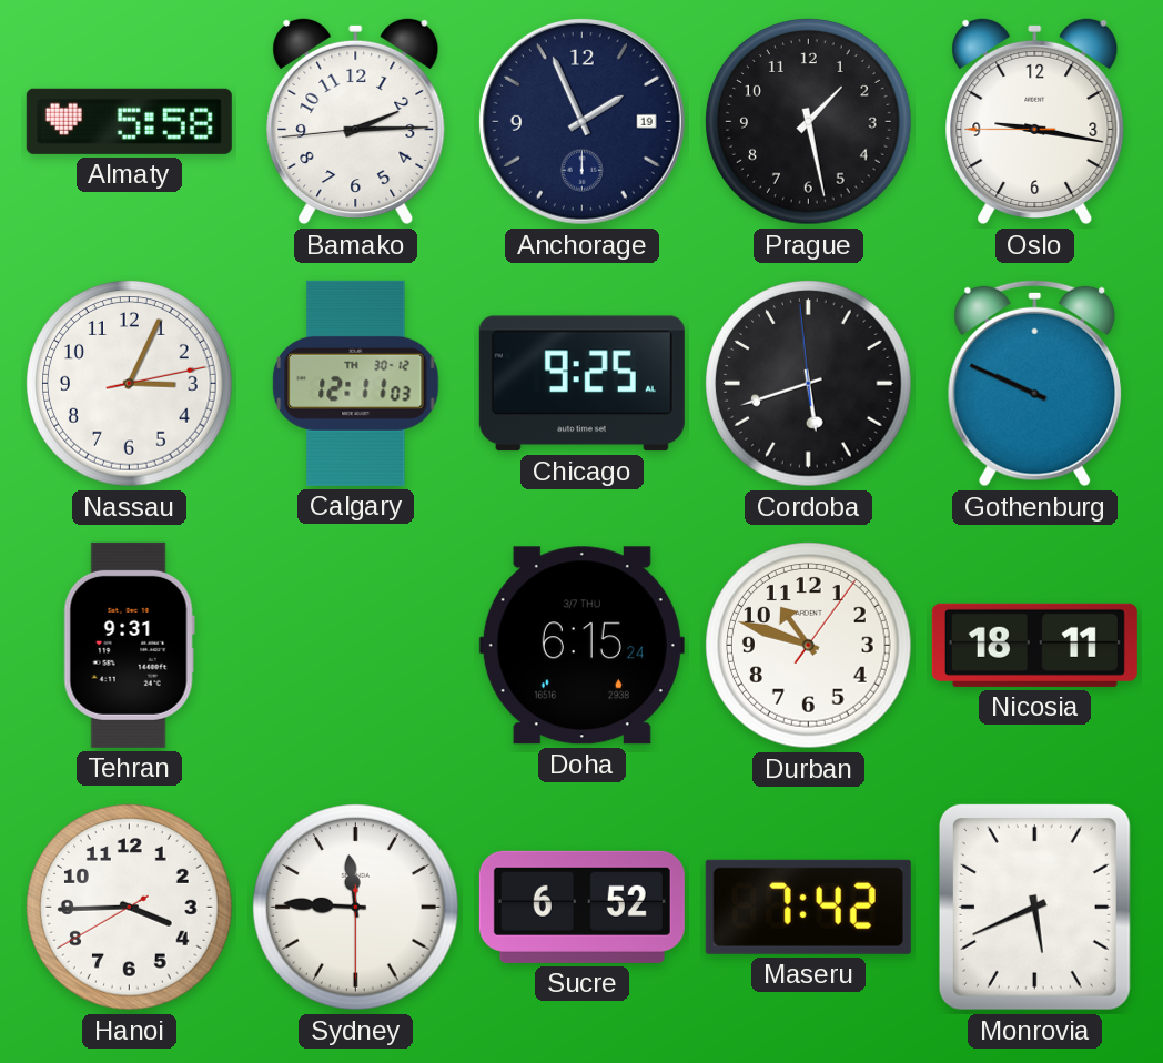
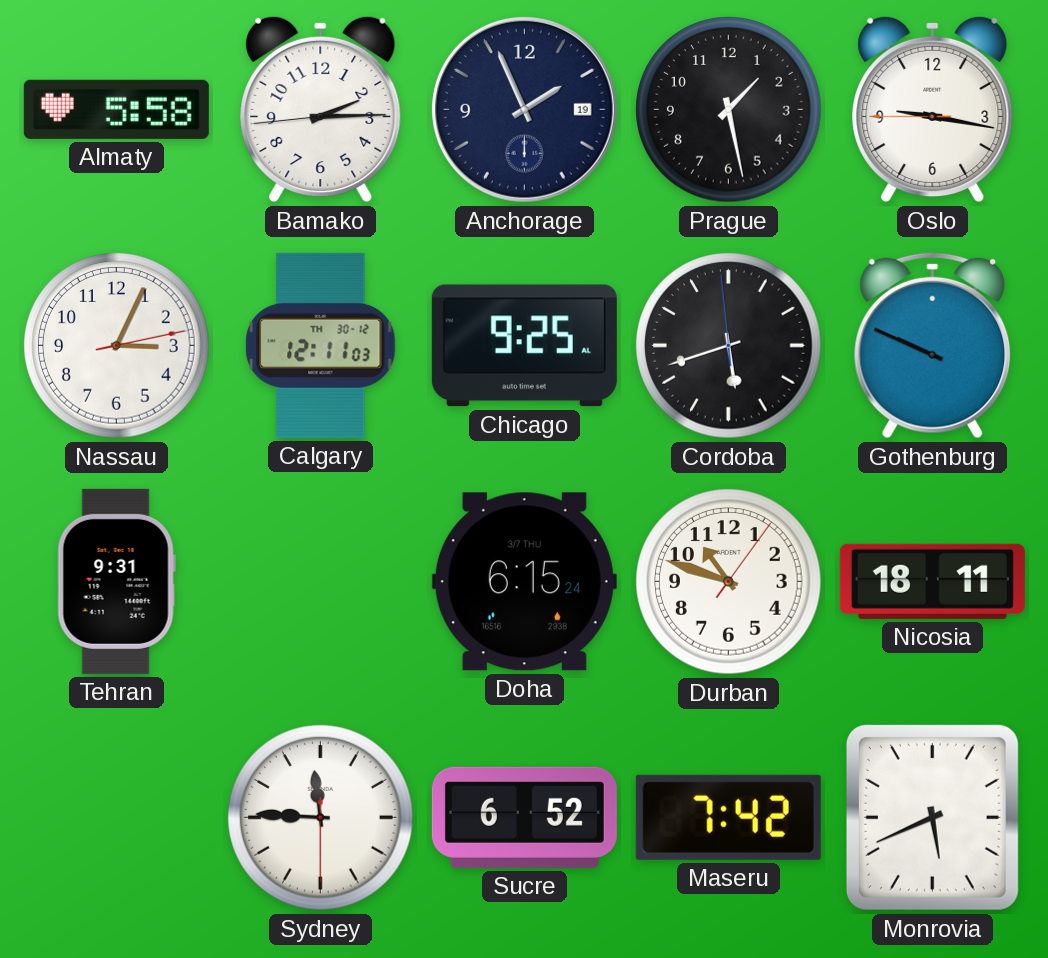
Hanoi: 3:44 -> none (130, 908)
